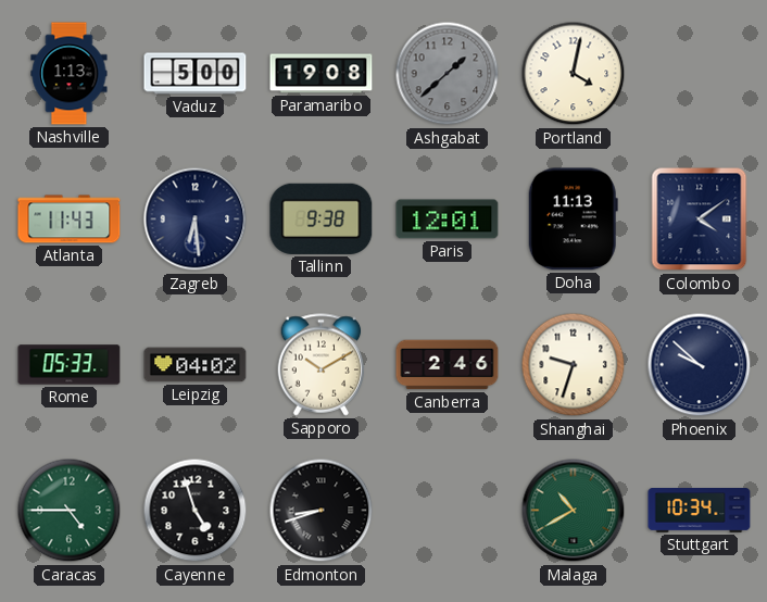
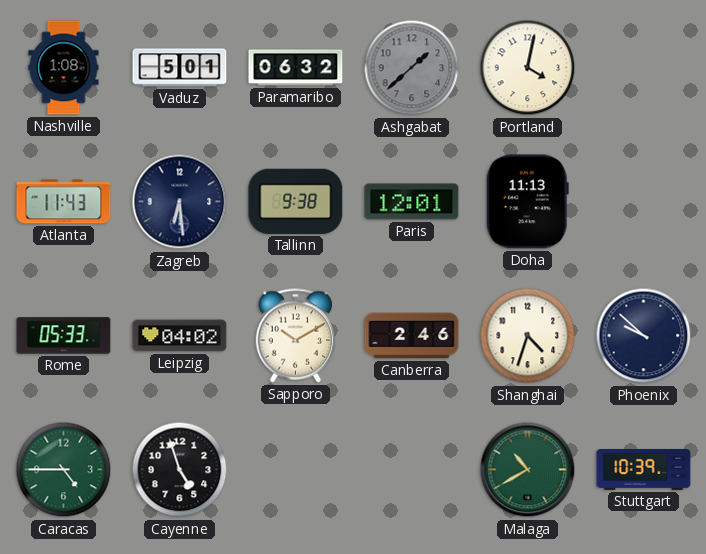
Nashville: 1:13 -> 1:08 (64, 68)
Vaduz: 5:00 -> 5:01 (180, 68)
Paramaribo: 19:08 -> 06:32 (296, 68)
Colombo: 4:09 -> none (700, 220)
Shanghai: 9:33 -> 4:33 (528, 336)
Edmonton: 8:42 -> none (322, 511)
Stuttgart: 10:34 -> 10:39 (644, 470)
